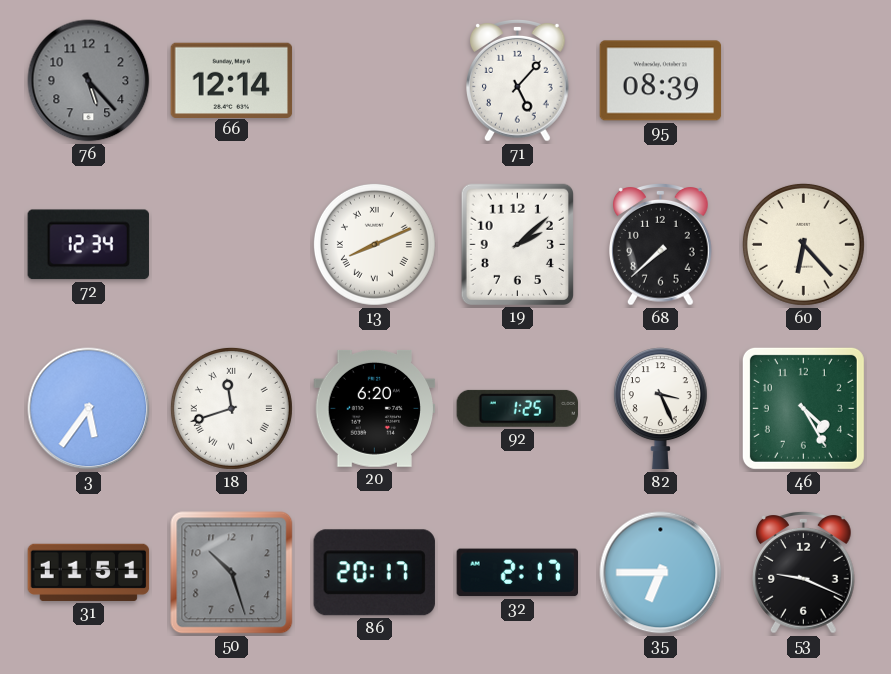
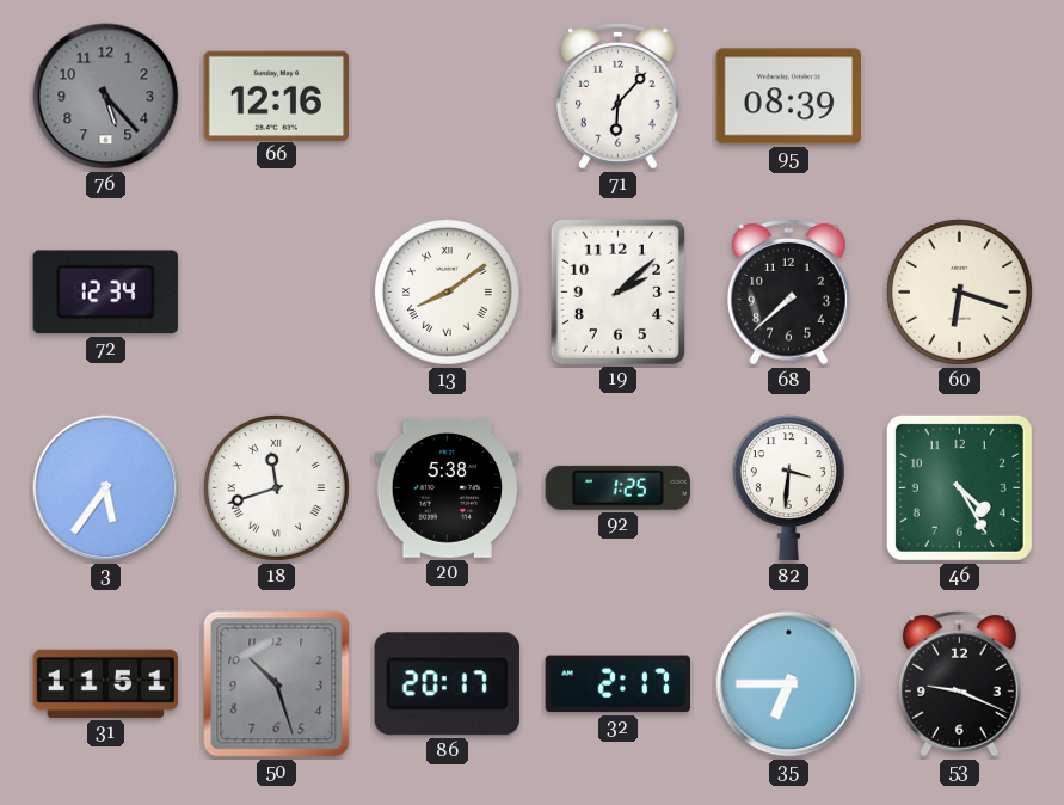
66: 12:14 -> 12:16 (277, 96)
71: 5:07 -> 6:07 (619, 97)
13: 8:11 -> 8:09 (447, 291)
60: 6:23 -> 6:18 (959, 291)
20: 6:20 -> 5:38 (448, 487)
82: 3:26 -> 3:31 (788, 488)
